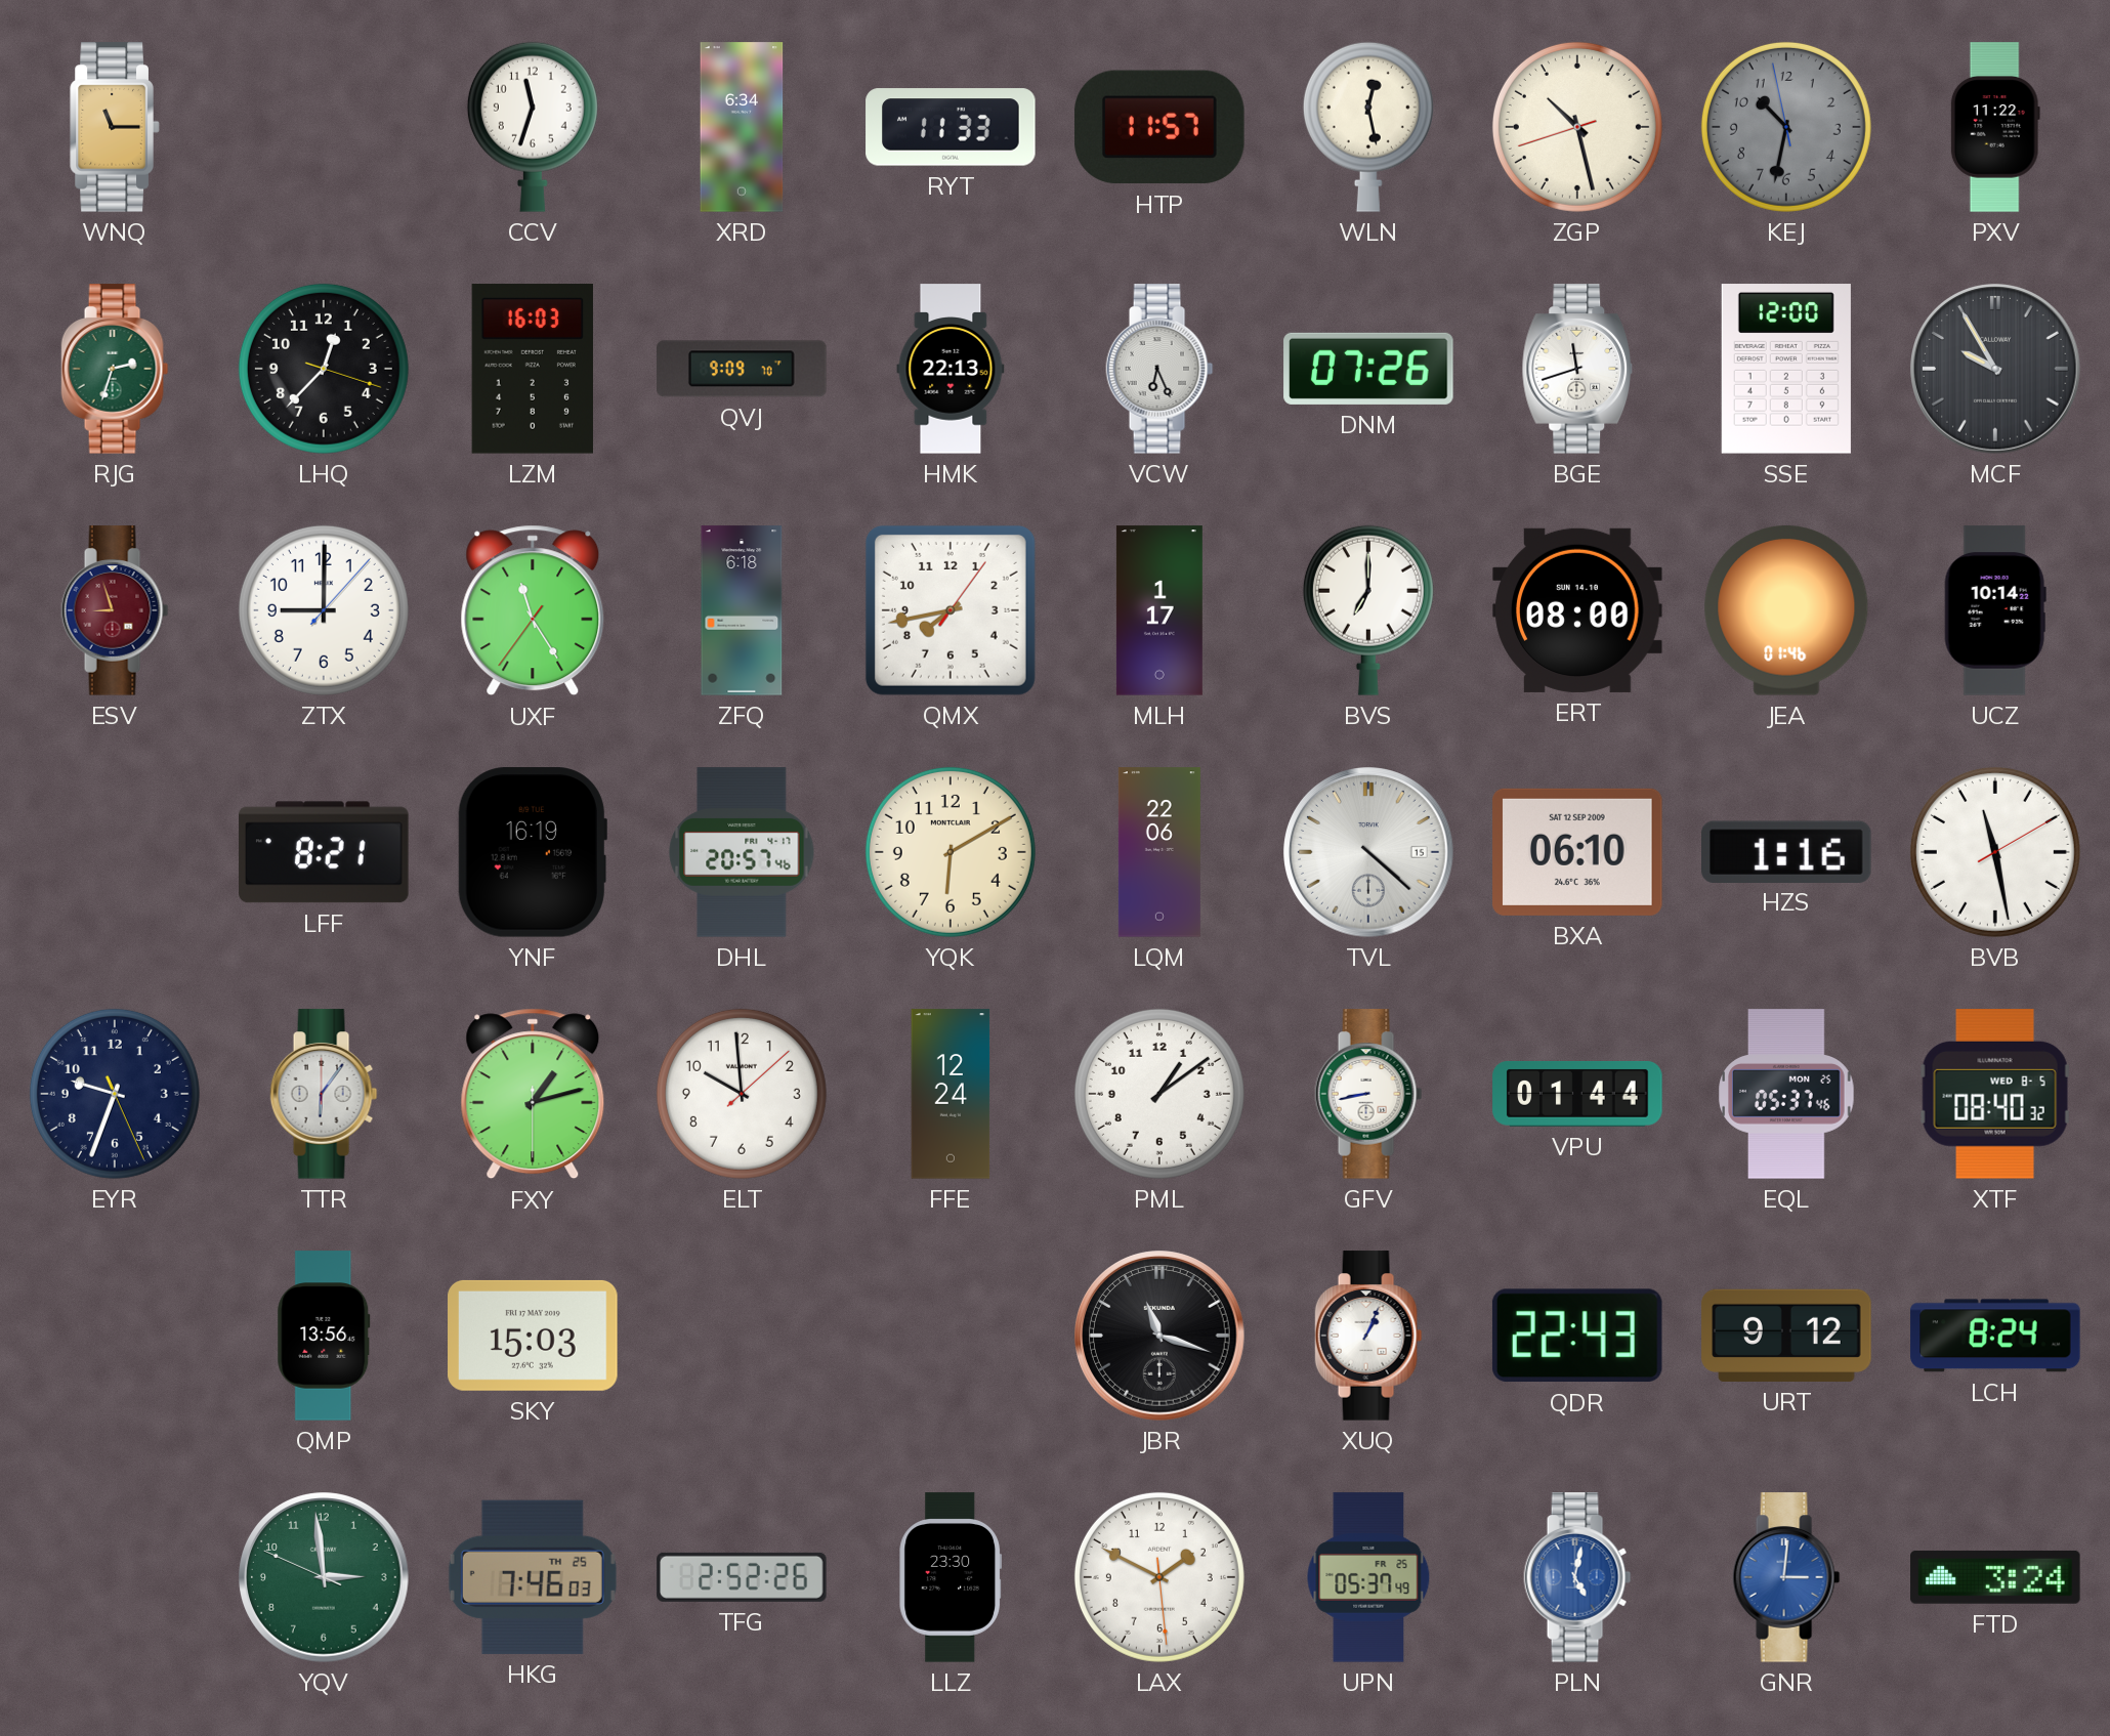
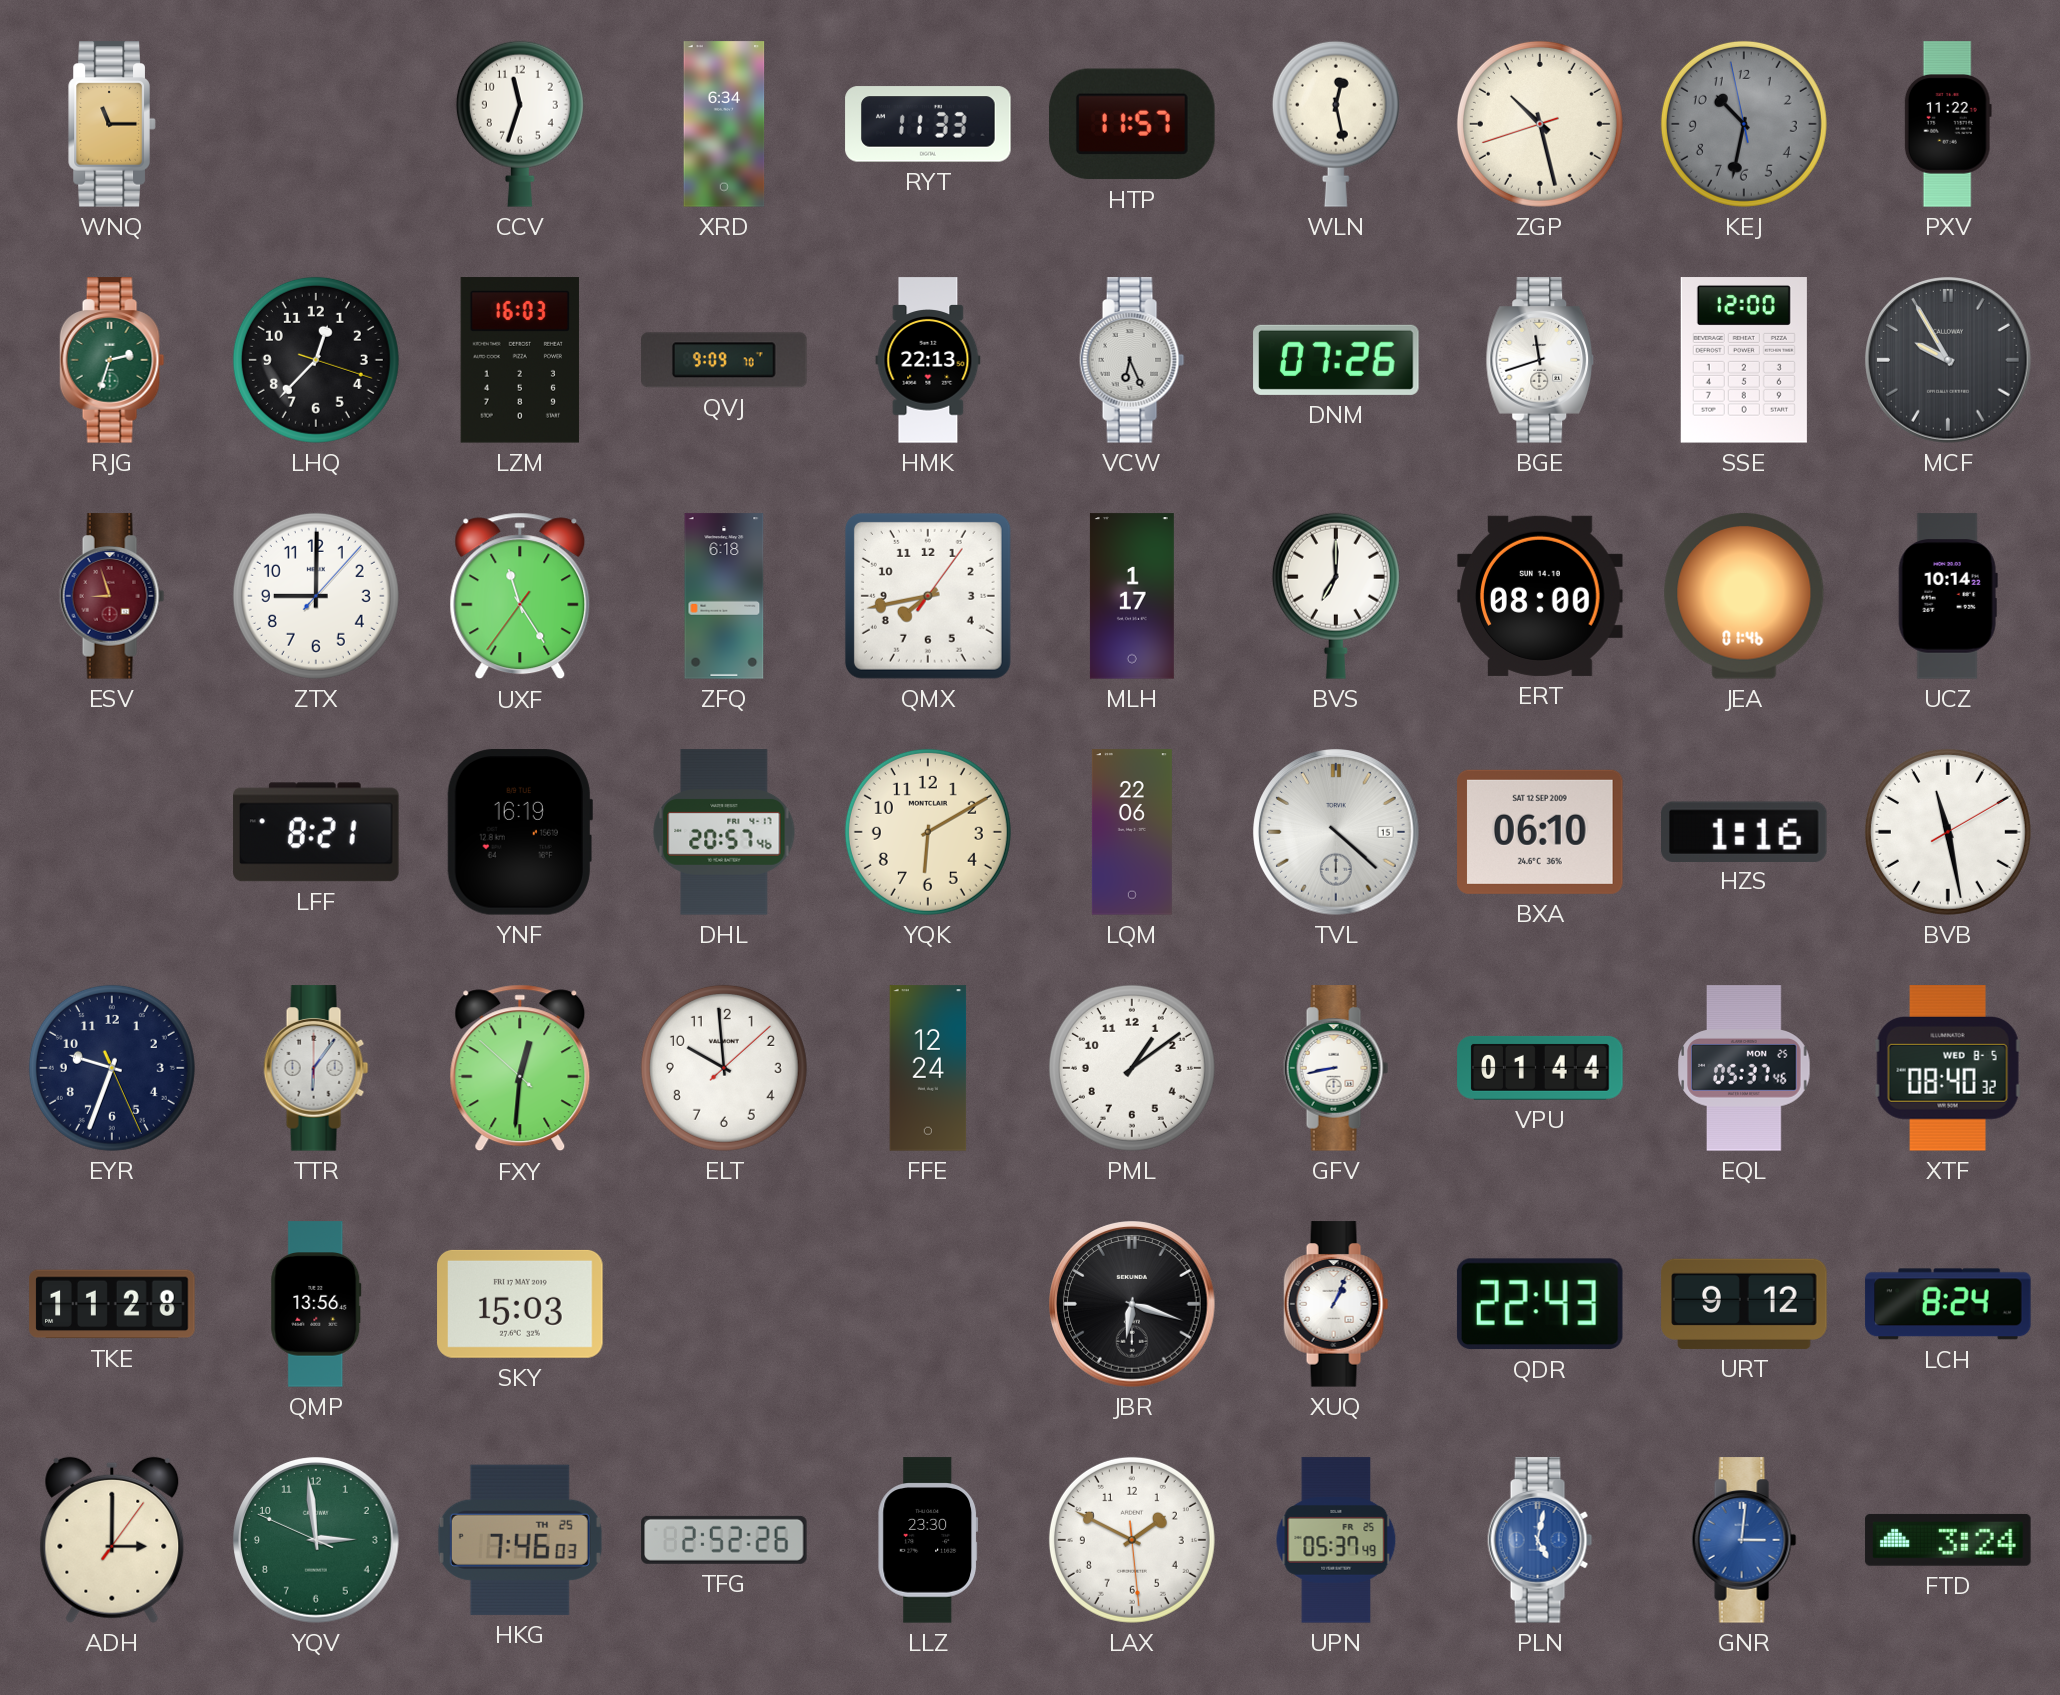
FXY: 1:12 -> 12:30 (520, 1068)
TKE: none -> 11:28 (112, 1304)
JBR: 11:18 -> 6:18 (1132, 1304)
ADH: none -> 3:00 (112, 1540)
